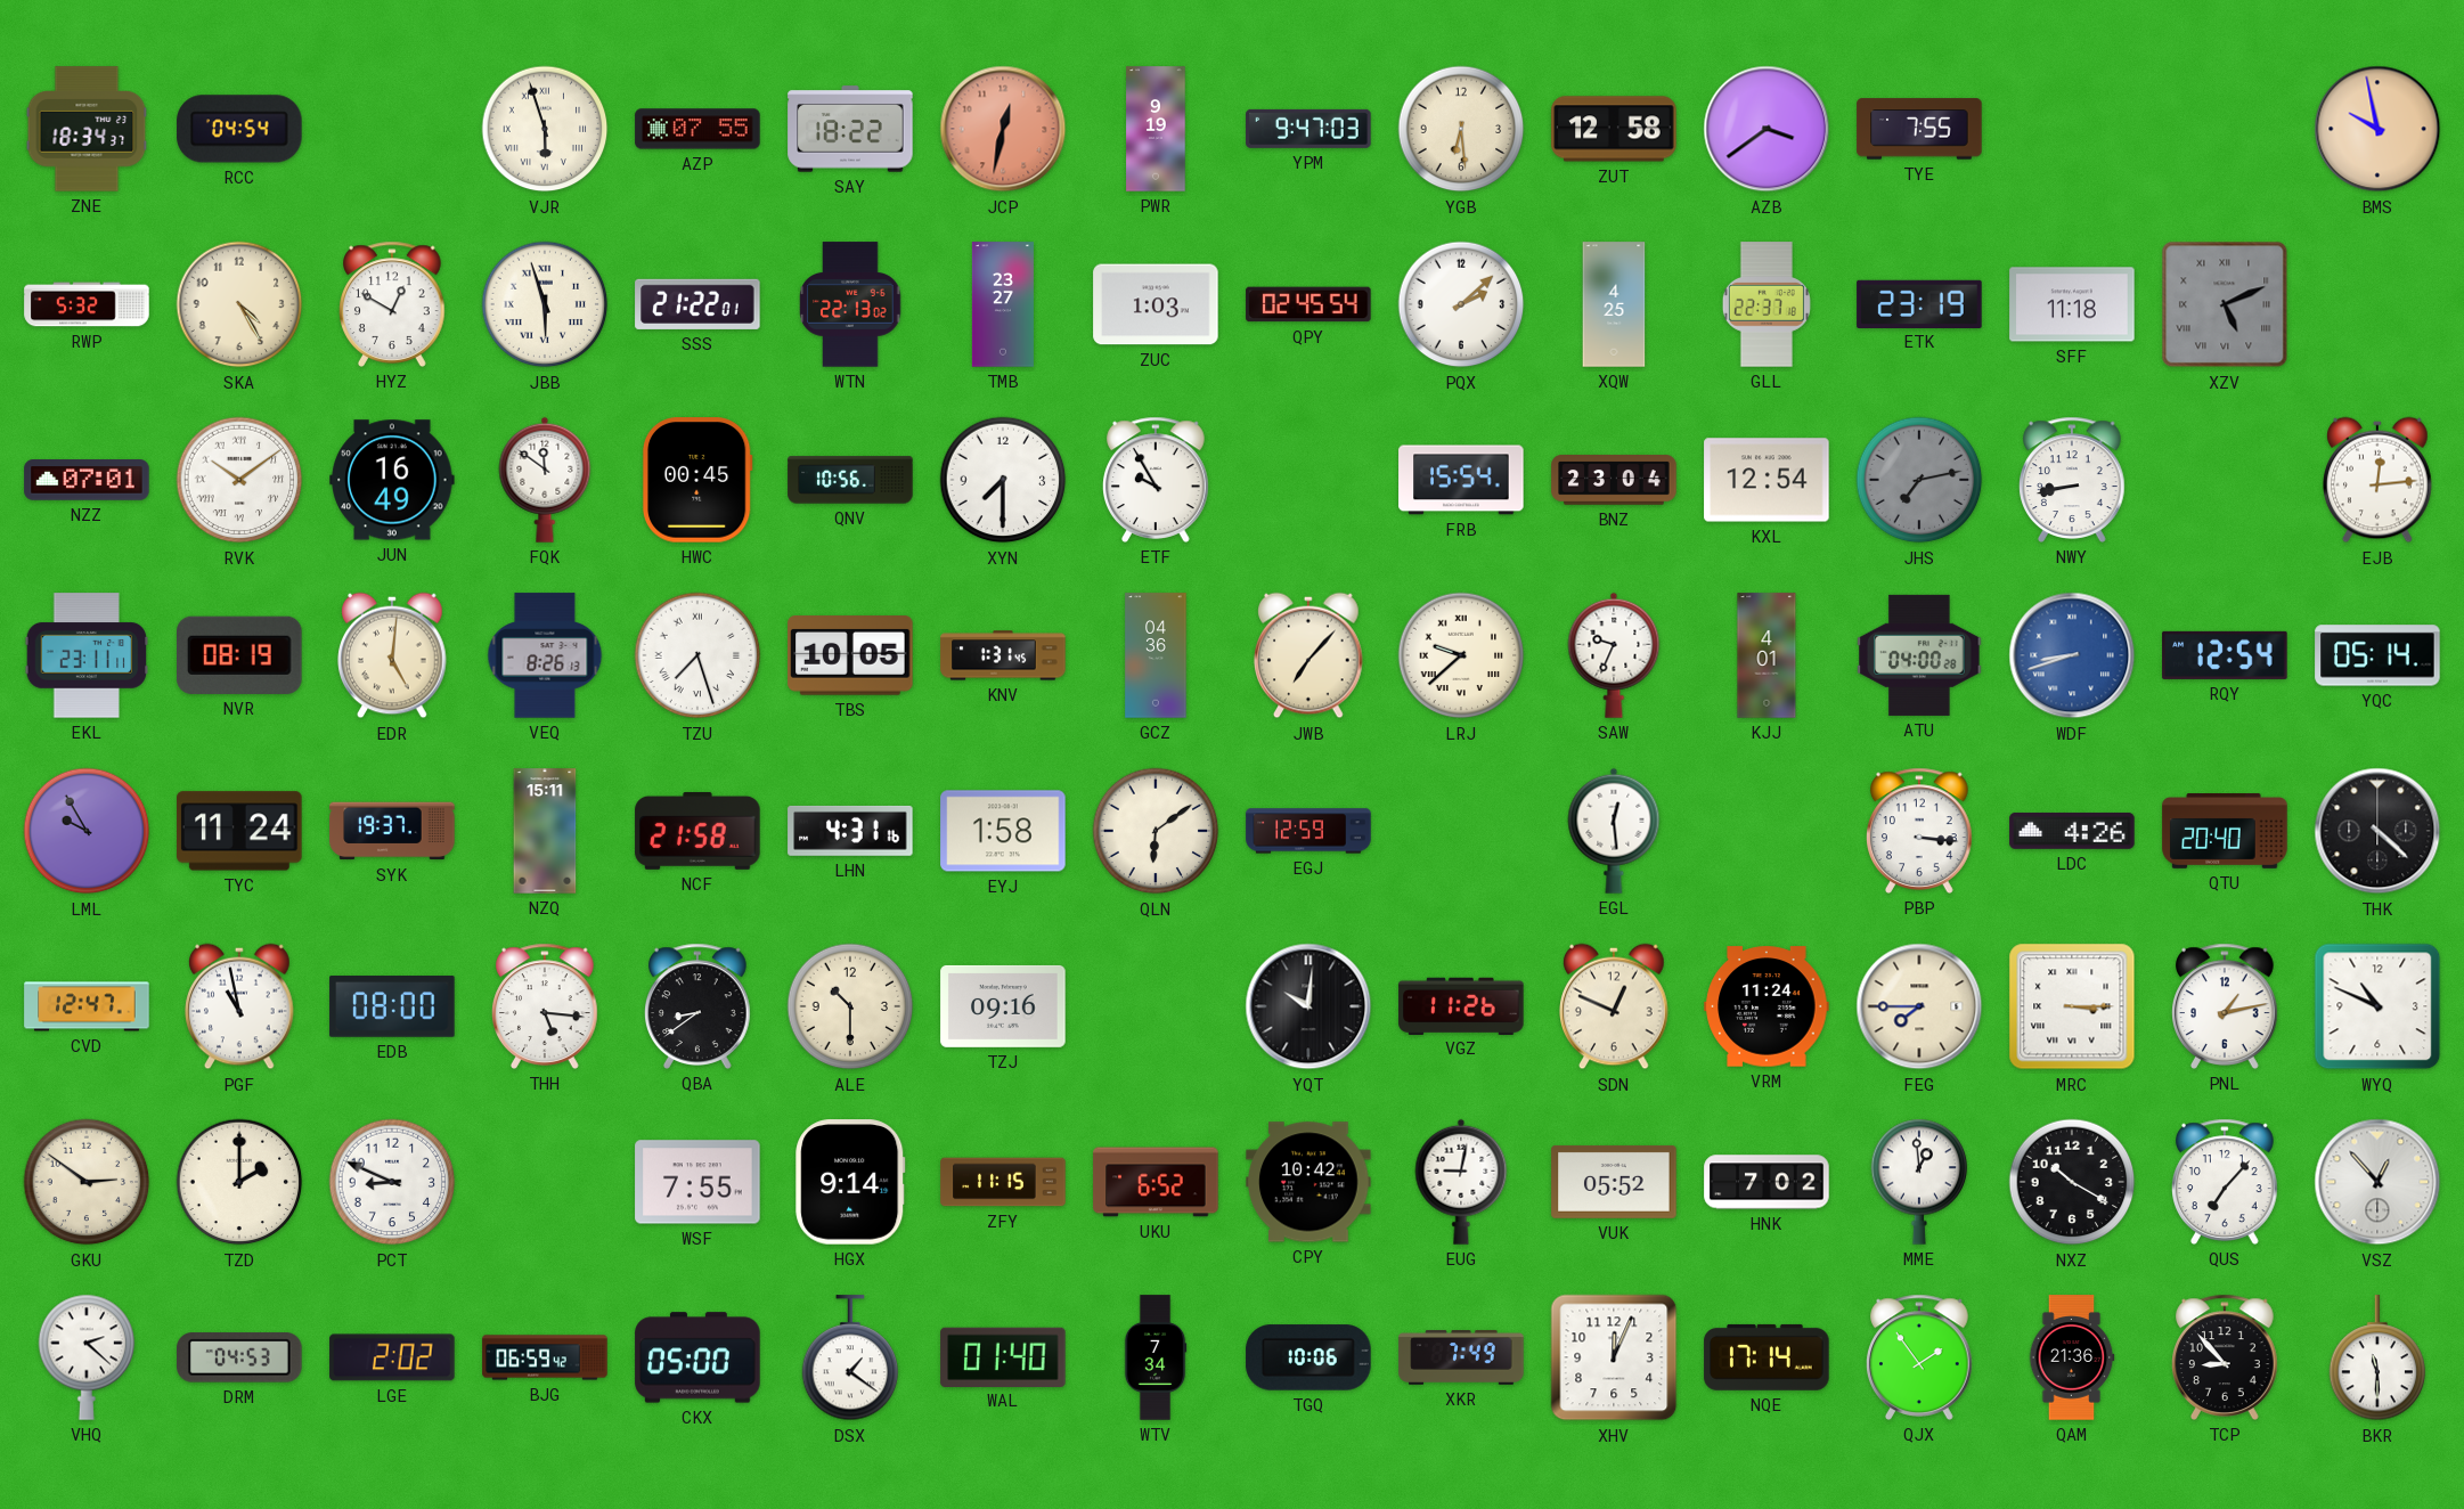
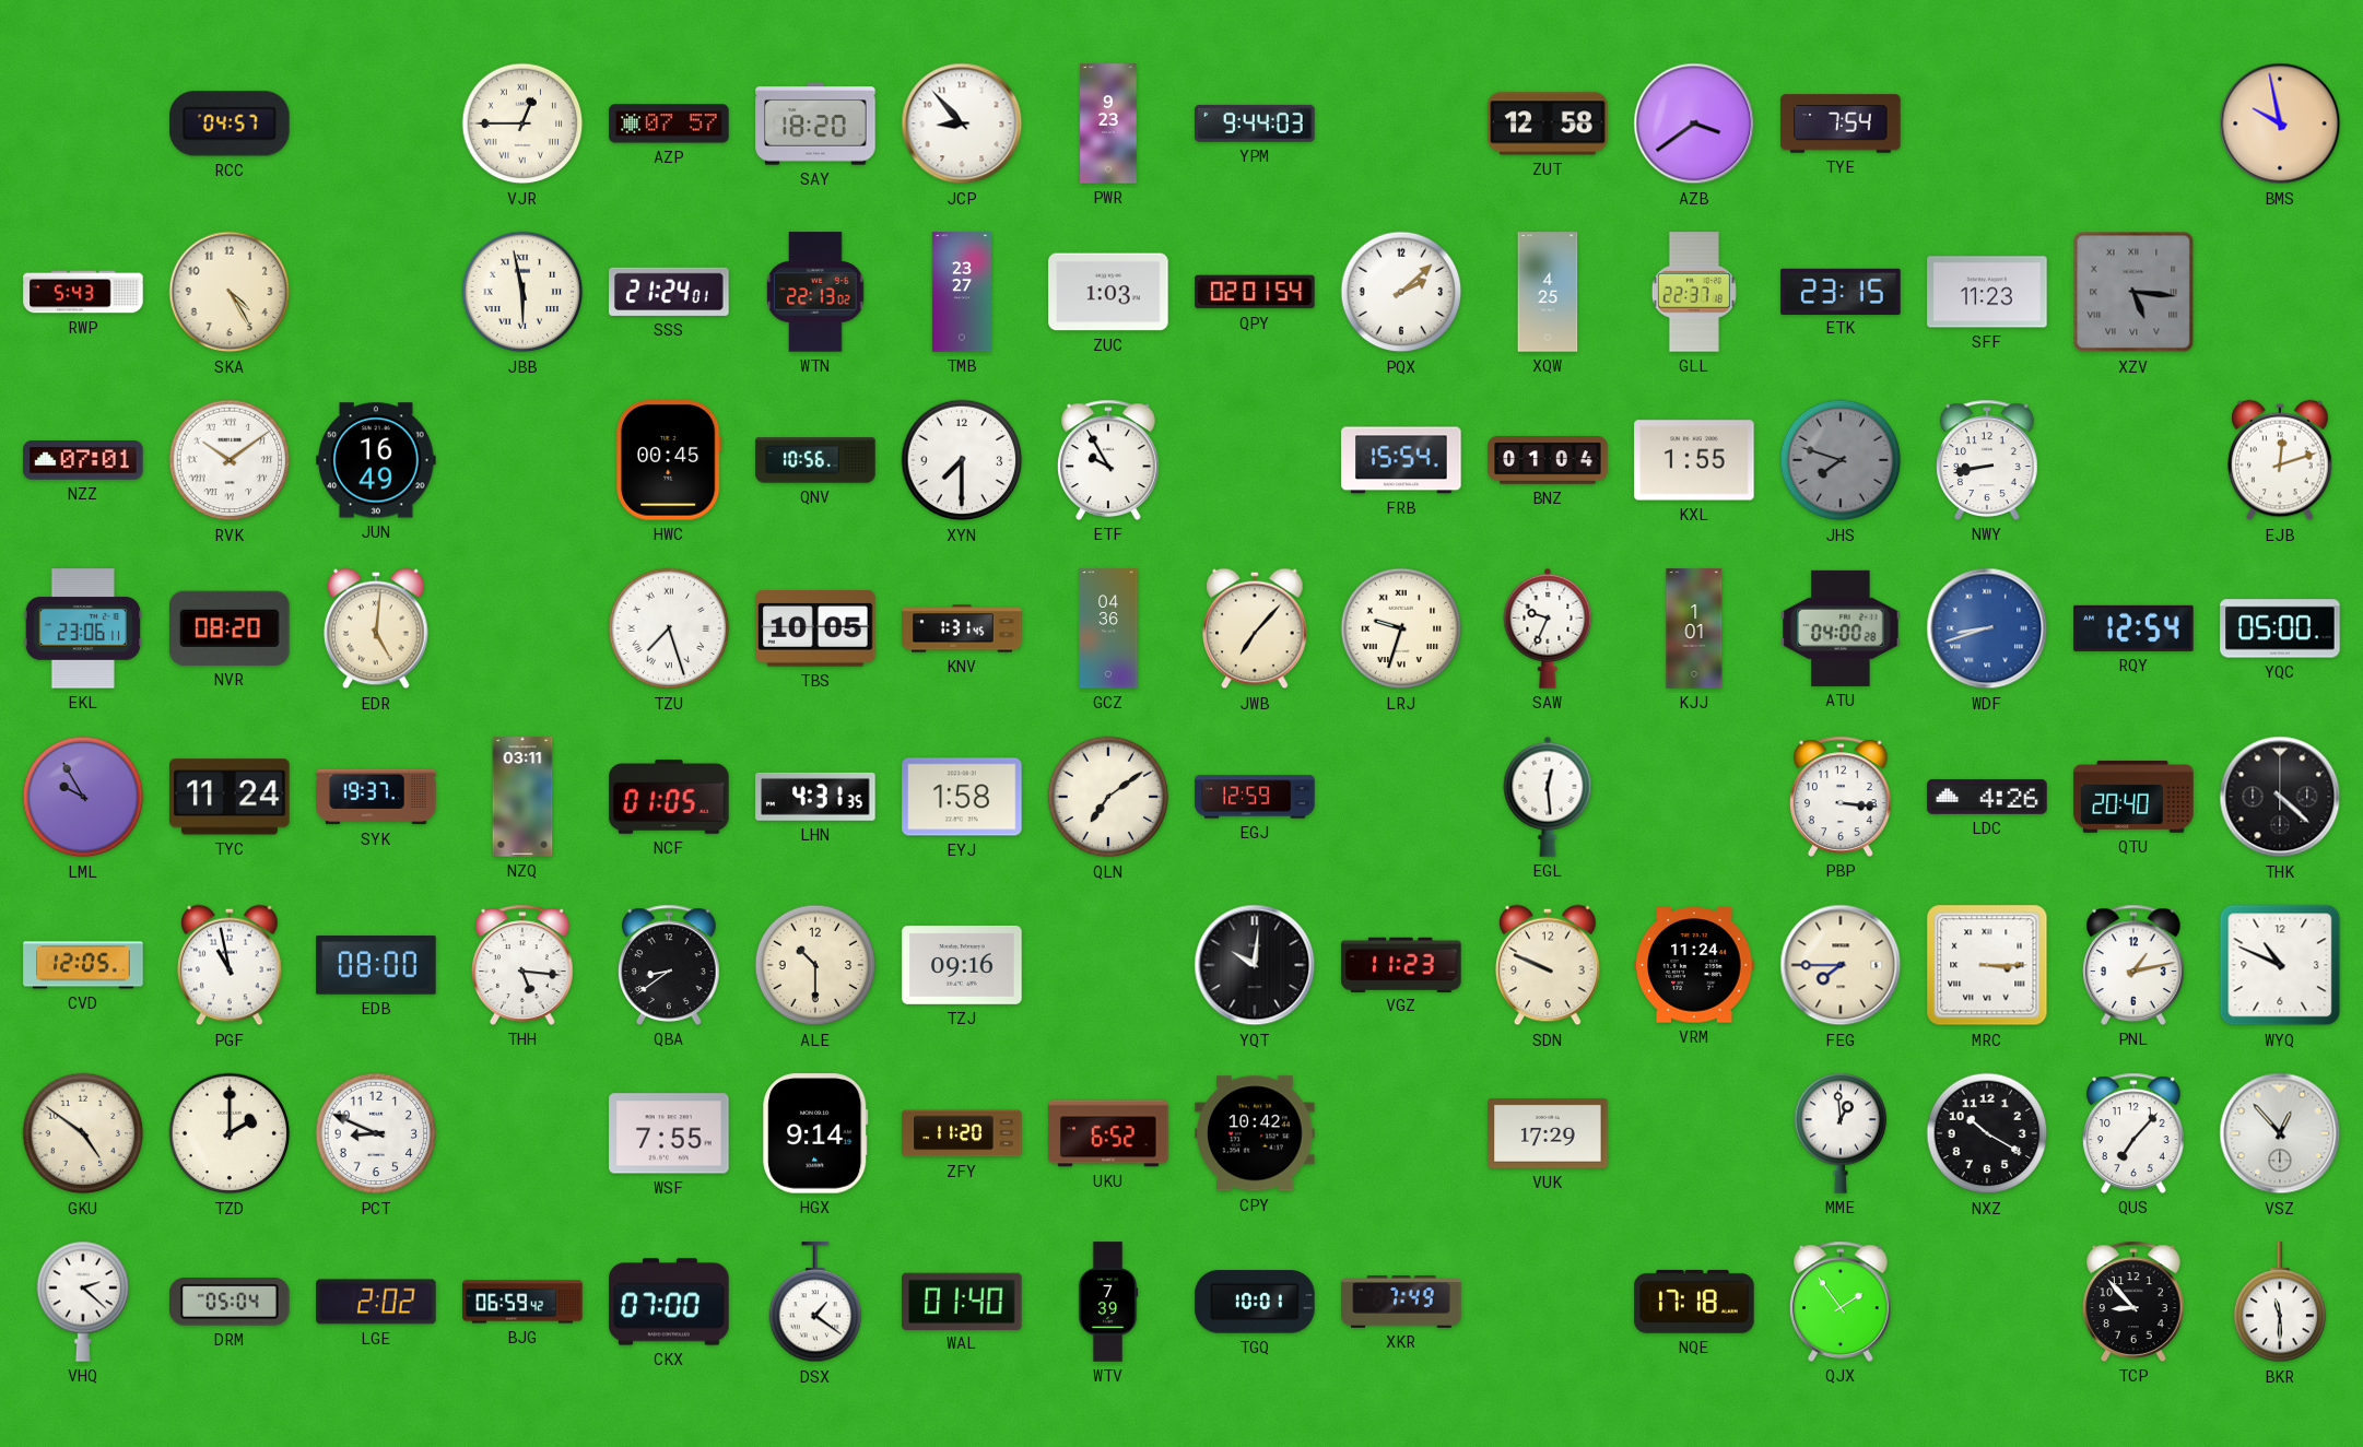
ZNE: 18:34 -> none (87, 129)
RCC: 04:54 -> 04:57 (230, 123)
VJR: 5:57 -> 12:45 (522, 123)
AZP: 07:55 -> 07:57 (669, 123)
SAY: 18:22 -> 18:20 (815, 123)
JCP: 12:32 -> 8:53 (962, 123)
JCP dial: salmon -> white (962, 123)
PWR: 9:19 -> 9:23 (1108, 123)
YPM: 9:47 -> 9:44 (1255, 123)
YGB: 6:29 -> none (1461, 129)
TYE: 7:55 -> 7:54 (1841, 123)
RWP: 5:32 -> 5:43 (83, 292)
HYZ: 12:50 -> none (393, 304)
JBB: 5:57 -> 5:58 (522, 292)
SSS: 21:22 -> 21:24 (669, 292)
QPY: 02:45 -> 02:01 (1255, 292)
ETK: 23:19 -> 23:15 (1841, 291)
SFF: 11:18 -> 11:23 (1987, 292)
XZV: 5:11 -> 5:16 (2133, 292)
FQK: 11:51 -> none (545, 480)
BNZ: 23:04 -> 01:04 (1548, 460)
KXL: 12:54 -> 1:55 (1694, 460)
JHS: 7:13 -> 7:48 (1841, 460)
EJB: 12:14 -> 12:12 (2280, 460)
EKL: 23:11 -> 23:06 (83, 628)
NVR: 08:19 -> 08:20 (230, 628)
VEQ: 8:26 -> none (545, 655)
LRJ: 9:38 -> 9:33 (1401, 628)
KJJ: 4:01 -> 1:01 (1694, 628)
YQC: 05:14 -> 05:00 (2280, 628)
NZQ: 15:11 -> 03:11 (522, 797)
NCF: 21:58 -> 01:05 (669, 797)
LHN: 4:31:16 -> 4:31:35 (815, 797)
QLN: 6:09 -> 7:09 (1108, 797)
CVD: 12:47 -> 12:05 (83, 965)
VGZ: 11:26 -> 11:23 (1401, 964)
SDN: 12:49 -> 9:49 (1548, 965)
GKU: 2:51 -> 4:51 (83, 1133)
ZFY: 11:15 -> 11:20 (962, 1133)
EUG: 9:02 -> none (1461, 1182)
VUK: 05:52 -> 17:29 (1548, 1133)
HNK: 7:02 -> none (1767, 1182)
DRM: 04:53 -> 05:04 (230, 1302)
CKX: 05:00 -> 07:00 (669, 1302)
WTV: 7:34 -> 7:39 (1108, 1302)
TGQ: 10:06 -> 10:01 (1255, 1302)
XHV: 12:04 -> none (1614, 1357)
NQE: 17:14 -> 17:18 (1694, 1302)
QAM: 21:36 -> none (2072, 1357)
